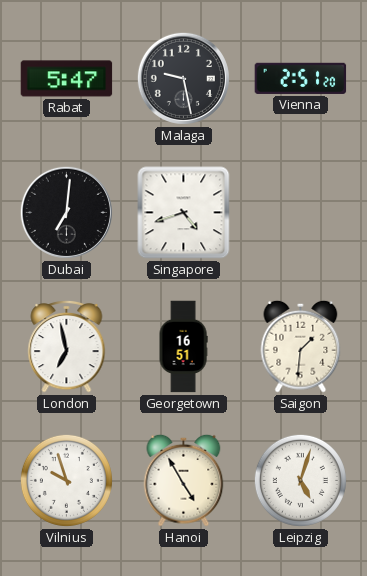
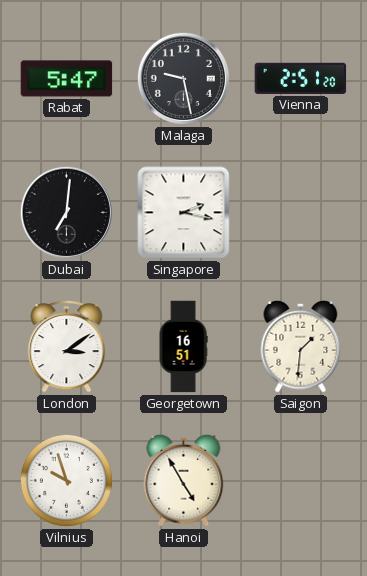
Singapore: 4:42 -> 2:17 (184, 213)
London: 6:58 -> 3:09 (67, 346)
Leipzig: 5:03 -> none (300, 480)
